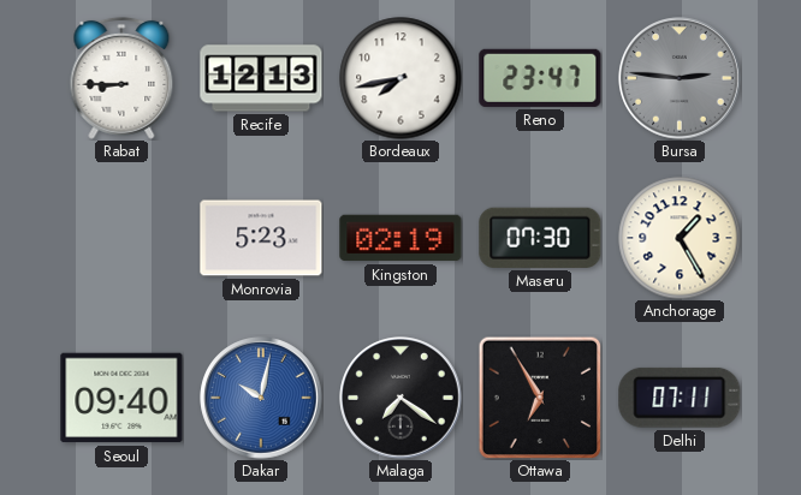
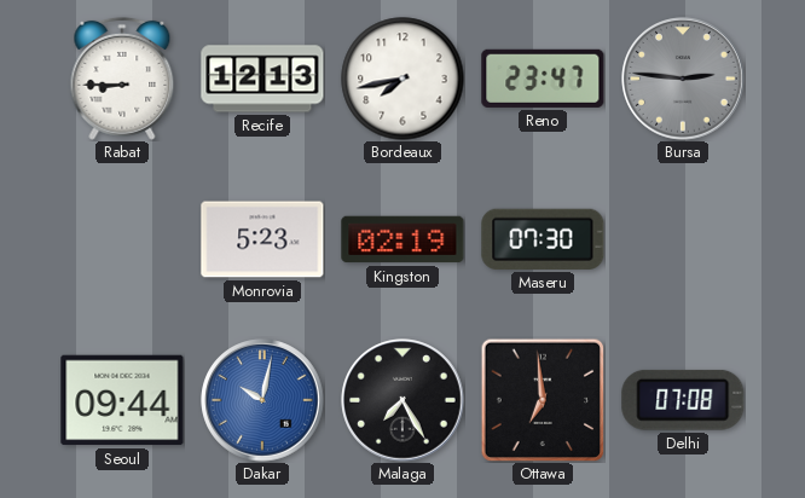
Anchorage: 1:25 -> none (680, 238)
Seoul: 09:40 -> 09:44 (122, 400)
Malaga: 7:21 -> 7:25 (402, 400)
Ottawa: 6:55 -> 6:59 (543, 400)
Delhi: 07:11 -> 07:08 (683, 400)
